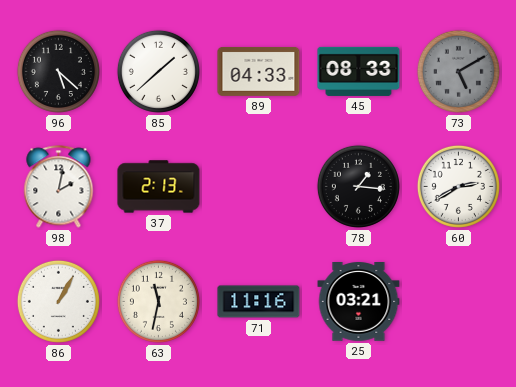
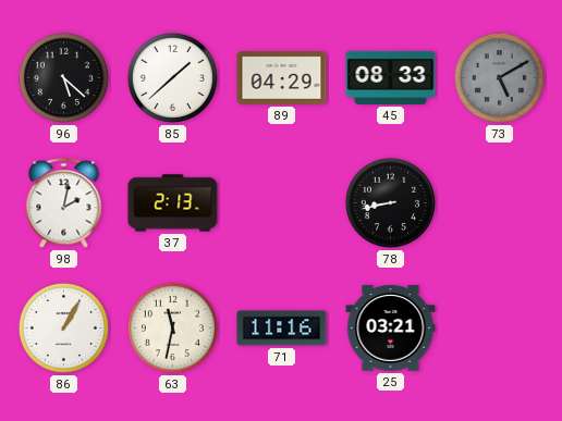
89: 04:33 -> 04:29 (282, 78)
78: 1:16 -> 8:43 (390, 202)
60: 2:40 -> none (458, 186)
